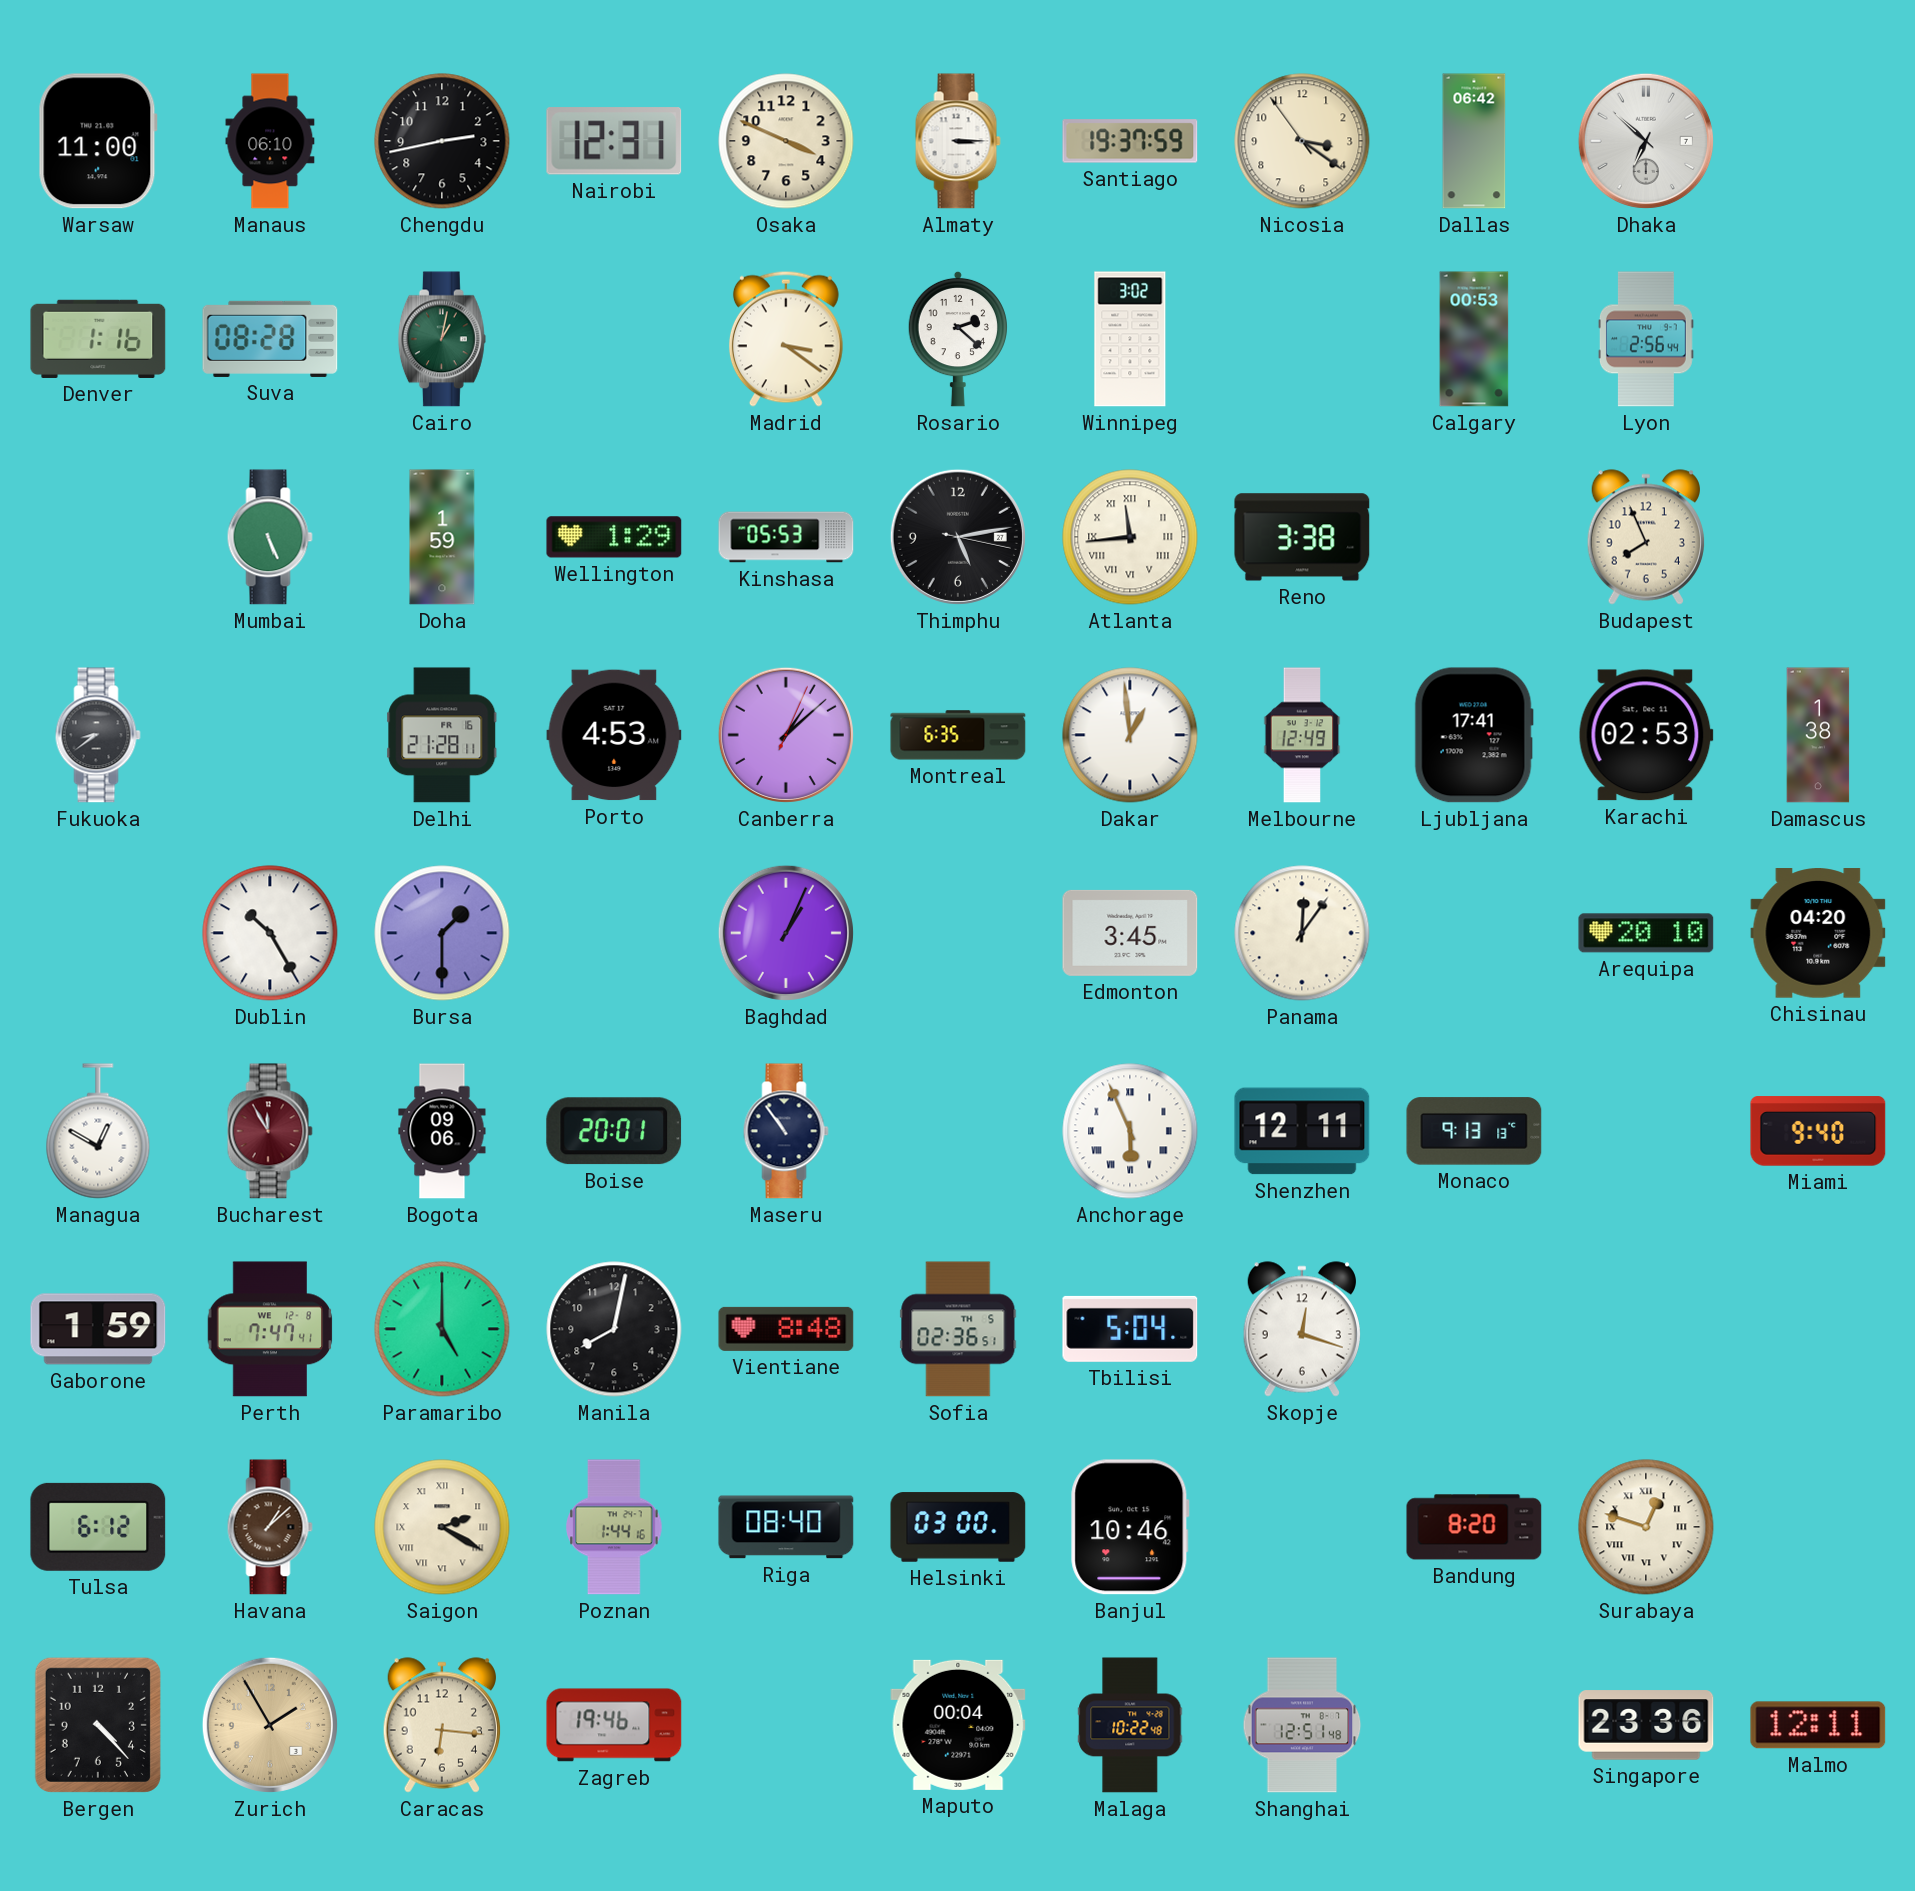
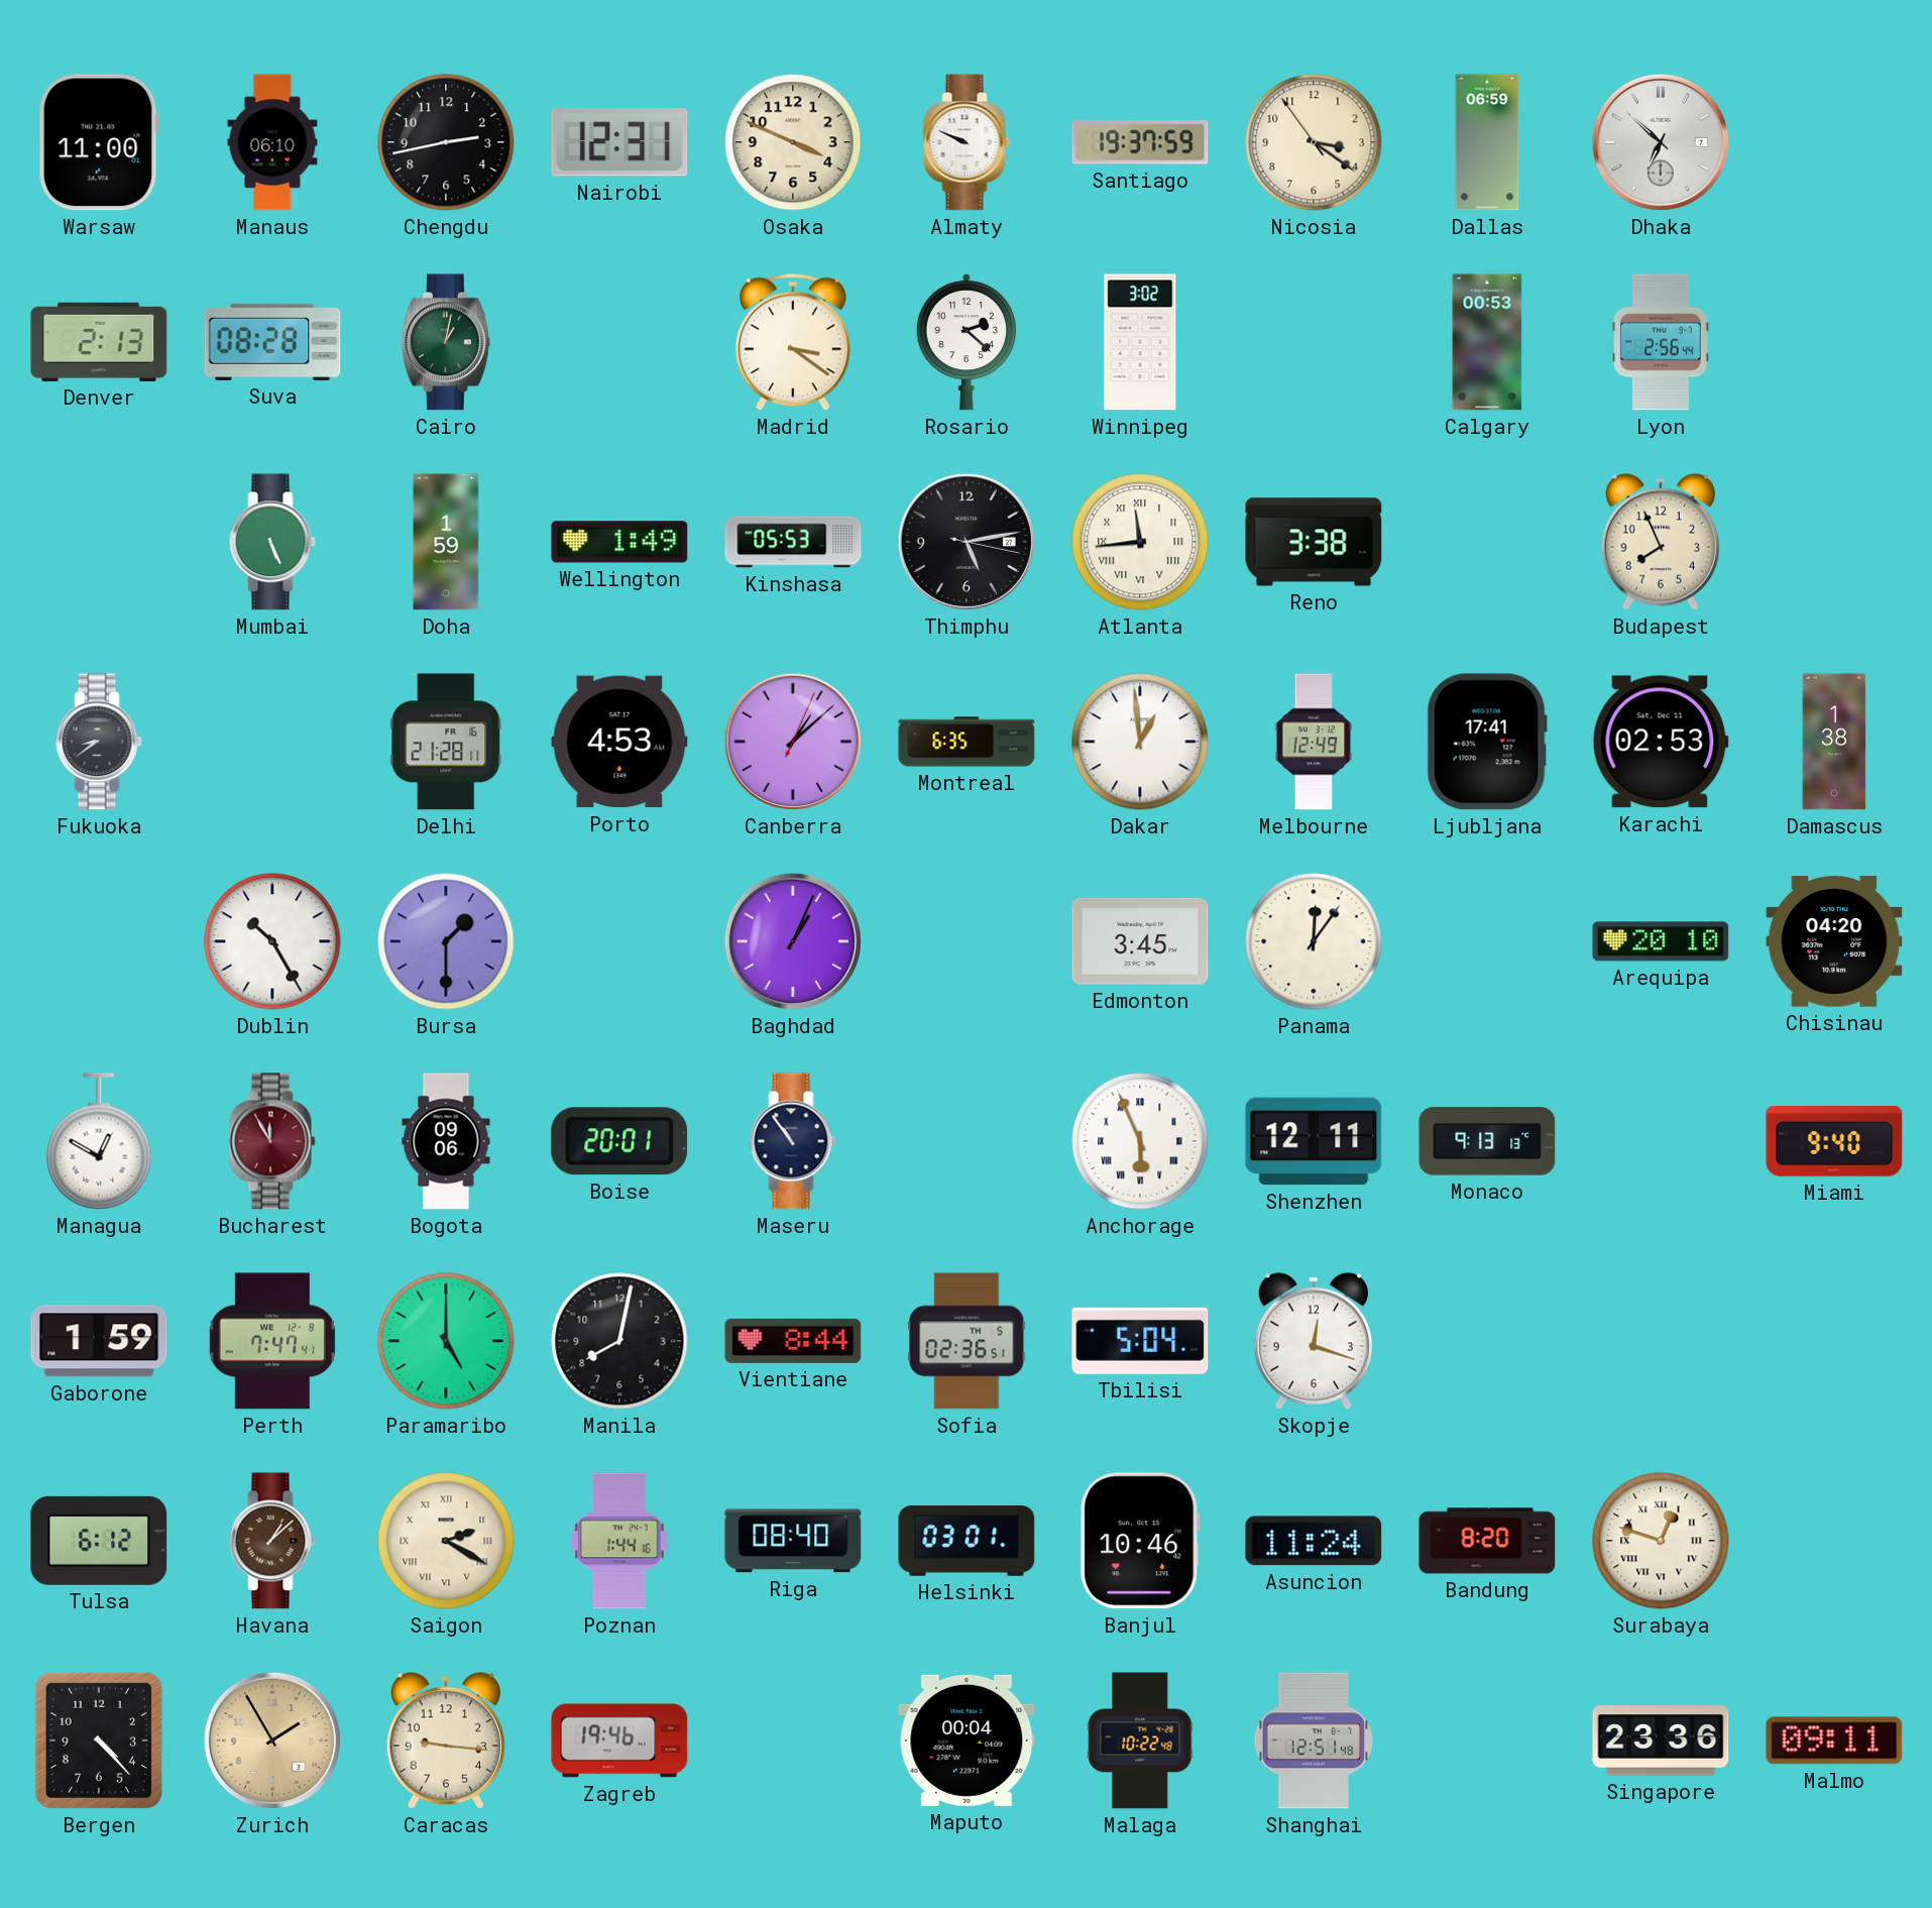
Almaty: 3:15 -> 9:49 (967, 142)
Dallas: 06:42 -> 06:59 (1487, 142)
Denver: 1:16 -> 2:13 (99, 342)
Wellington: 1:29 -> 1:49 (619, 542)
Vientiane: 8:48 -> 8:44 (793, 1341)
Helsinki: 03:00 -> 03:01 (967, 1541)
Asuncion: none -> 11:24 (1314, 1541)
Caracas: 6:16 -> 9:16 (445, 1741)
Malmo: 12:11 -> 09:11 (1834, 1741)
